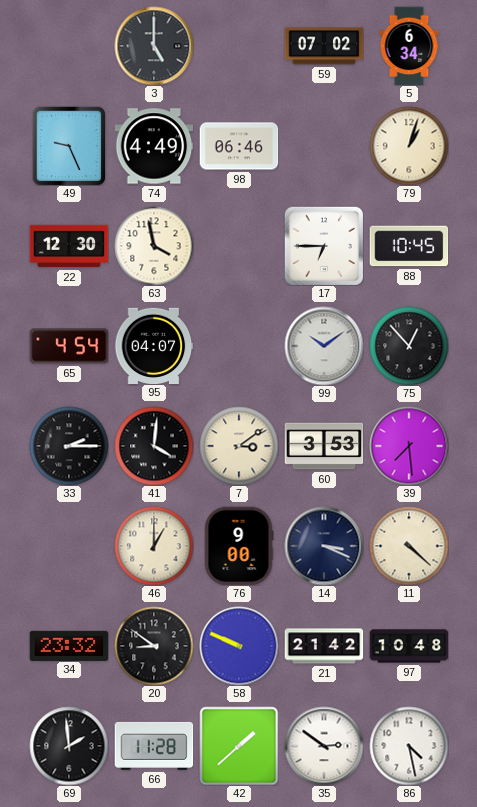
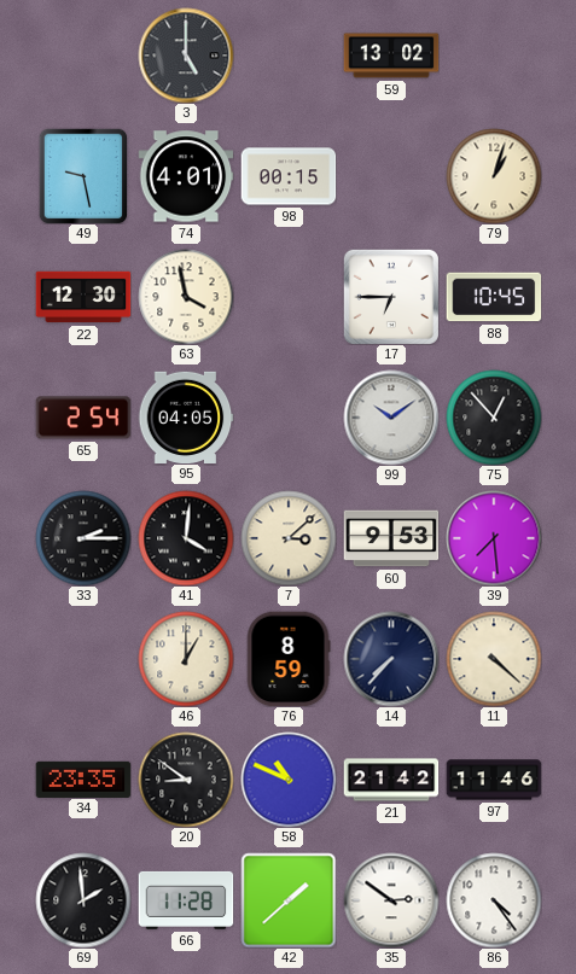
59: 07:02 -> 13:02 (391, 56)
5: 6:34 -> none (409, 46)
49: 9:26 -> 9:28 (83, 176)
74: 4:49 -> 4:01 (186, 176)
98: 06:46 -> 00:15 (289, 176)
65: 4:54 -> 2:54 (83, 418)
95: 04:07 -> 04:05 (186, 416)
7: 3:09 -> 3:08 (289, 538)
60: 3:53 -> 9:53 (391, 538)
76: 9:00 -> 8:59 (289, 659)
14: 3:19 -> 7:37 (391, 659)
34: 23:32 -> 23:35 (83, 778)
58: 9:49 -> 10:49 (289, 780)
97: 10:48 -> 11:46 (494, 780)
86: 4:28 -> 4:24 (494, 900)
